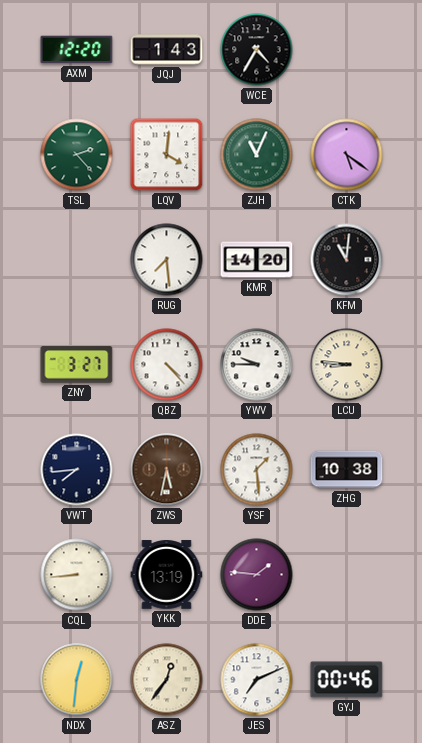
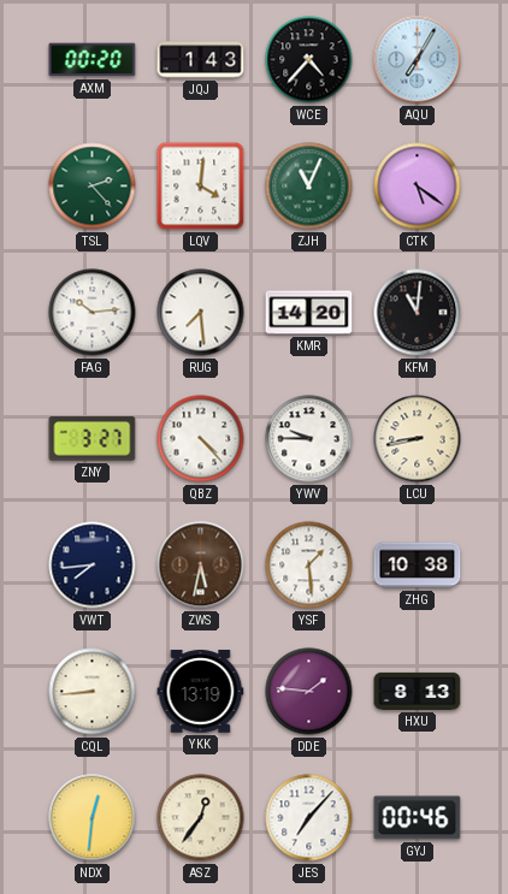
AXM: 12:20 -> 00:20 (93, 60)
WCE: 4:35 -> 4:37 (309, 60)
AQU: none -> 7:05 (418, 60)
FAG: none -> 10:14 (93, 313)
LCU: 8:46 -> 8:43 (418, 439)
HXU: none -> 8:13 (418, 691)
JES: 7:11 -> 7:07 (309, 818)
